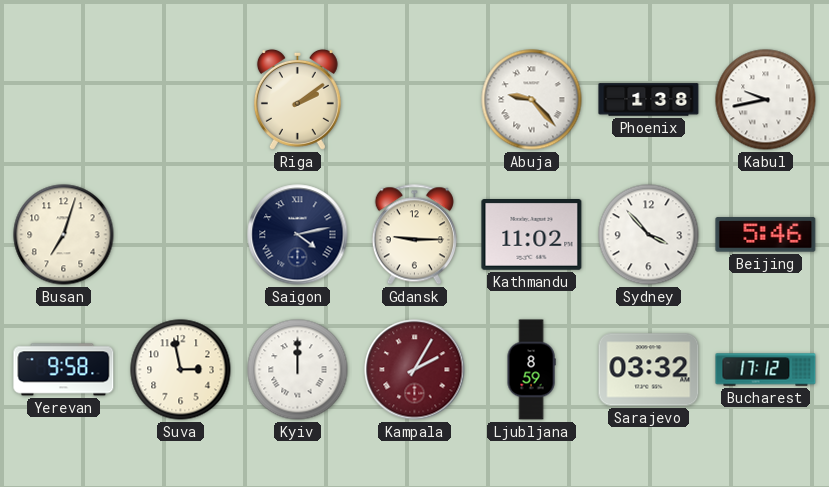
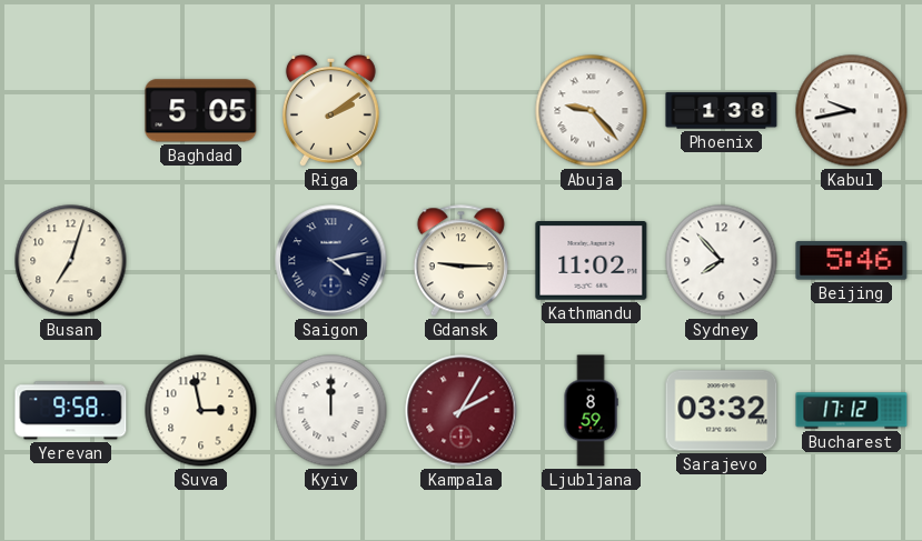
Baghdad: none -> 5:05 (201, 111)
Sydney: 3:53 -> 7:53 (722, 261)
